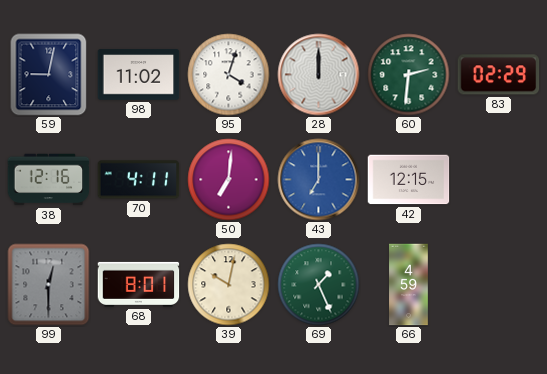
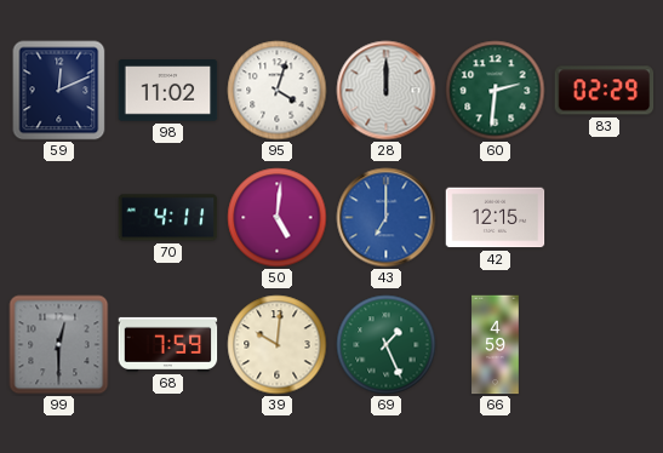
59: 9:02 -> 12:11 (59, 91)
38: 12:16 -> none (49, 180)
50: 7:01 -> 5:01 (278, 218)
68: 8:01 -> 7:59 (168, 344)
39: 10:02 -> 10:01 (278, 345)
